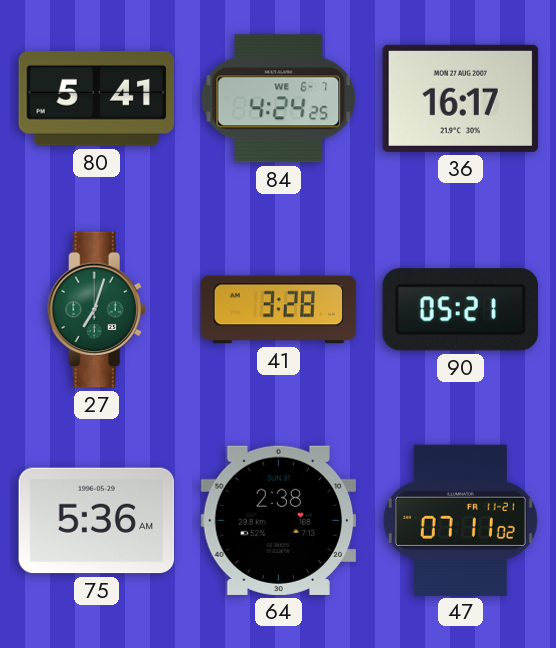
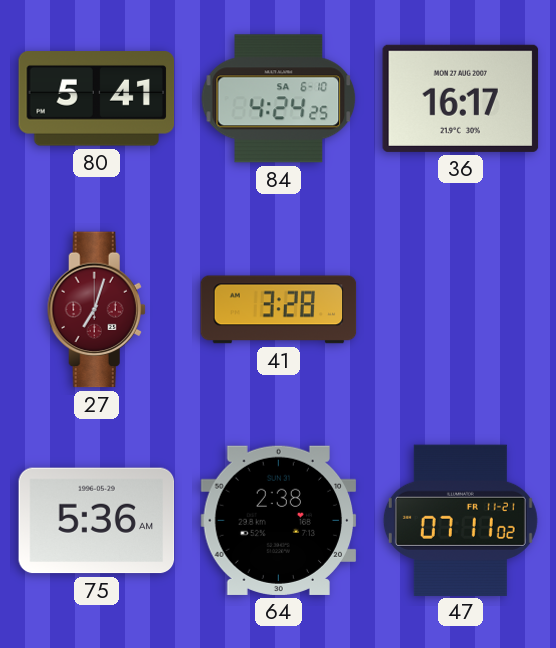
84 date: WE 6-7 -> SA 6-10 (279, 99)
27 dial: green -> burgundy (96, 310)
90: 05:21 -> none (460, 310)
